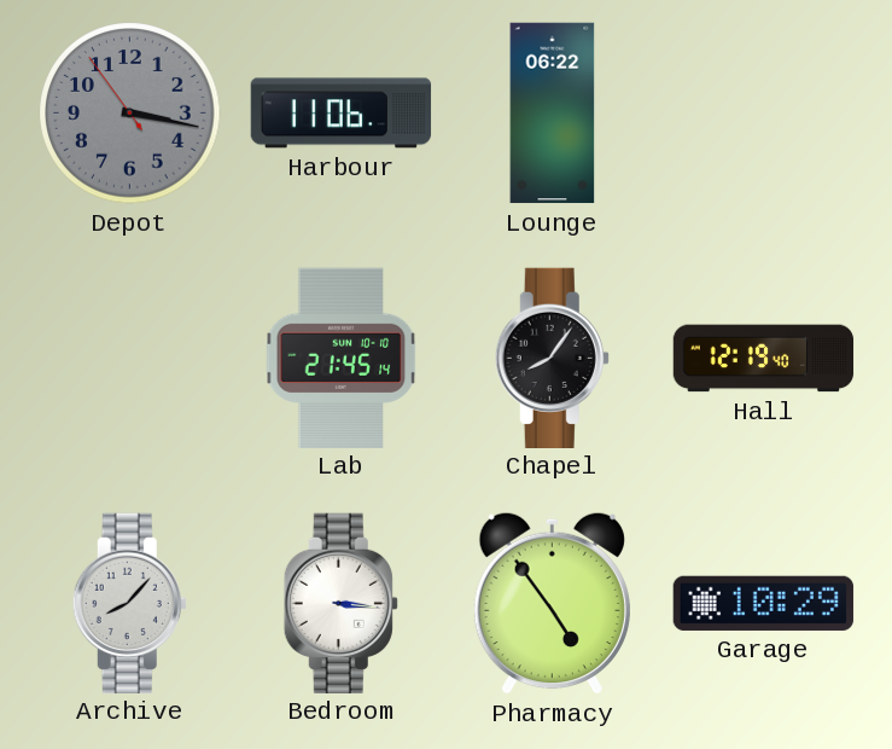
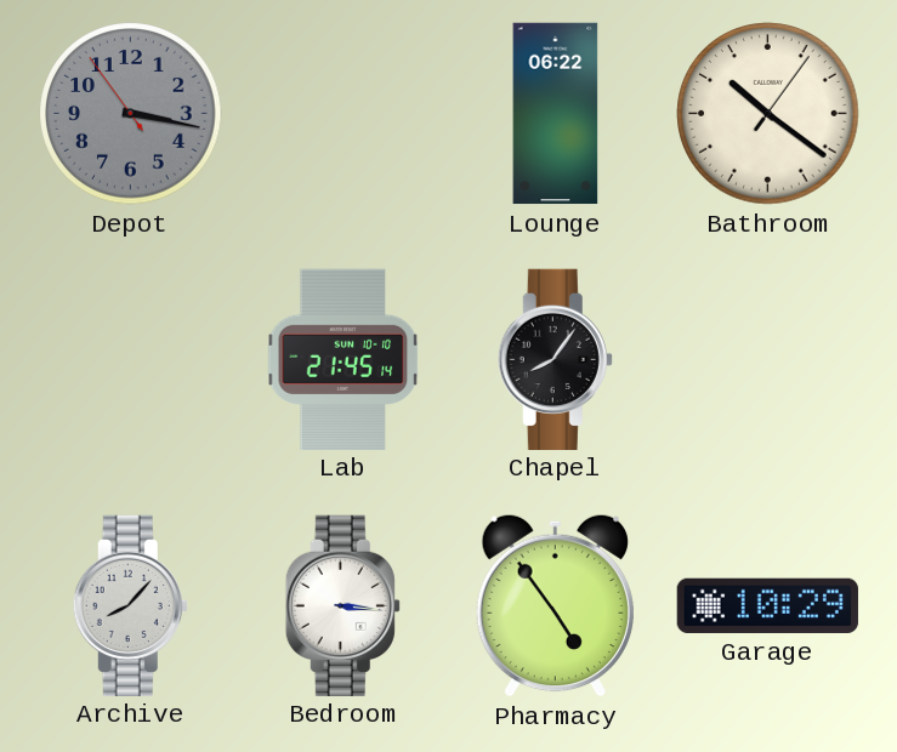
Harbour: 11:06 -> none (342, 114)
Bathroom: none -> 10:21 (768, 114)
Hall: 12:19 -> none (764, 359)
